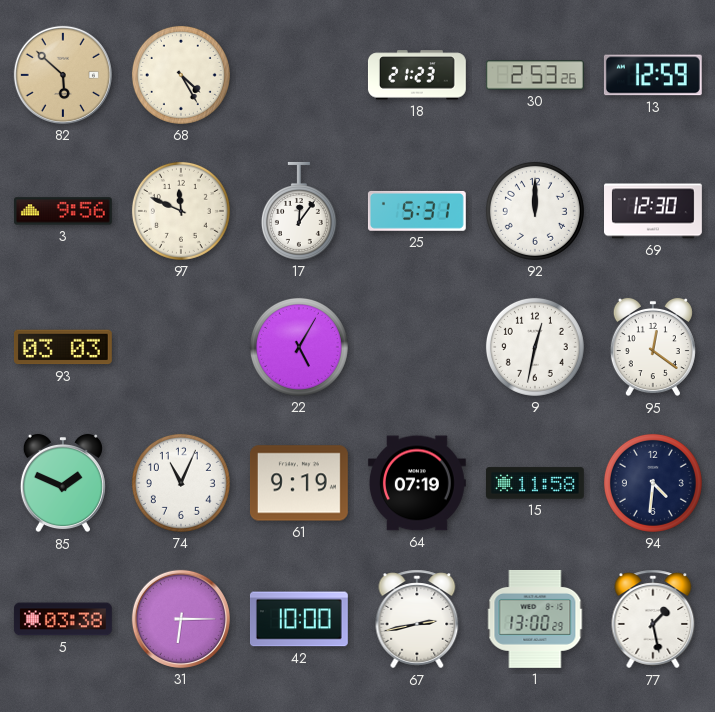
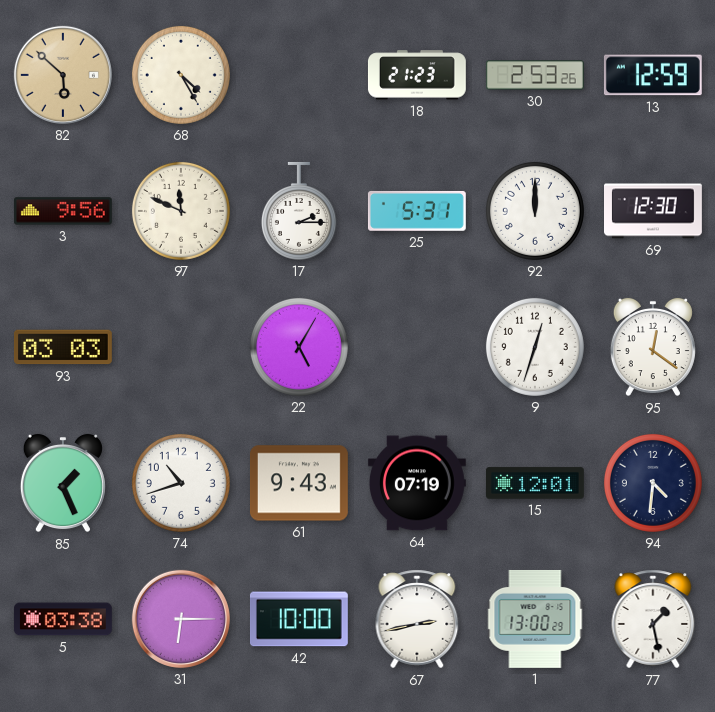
17: 12:06 -> 2:15 (299, 211)
9: 12:32 -> 12:33 (535, 347)
85: 1:49 -> 1:26 (63, 483)
74: 11:04 -> 10:42 (181, 483)
61: 9:19 -> 9:43 (299, 483)
15: 11:58 -> 12:01 (536, 483)
